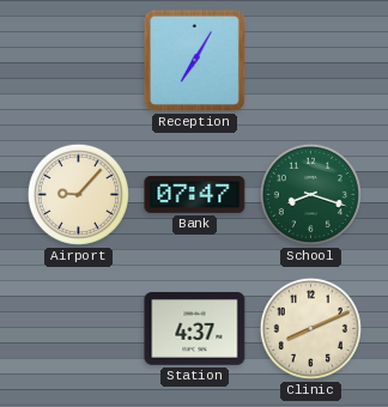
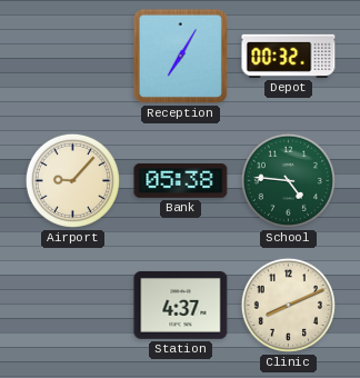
Depot: none -> 00:32 (289, 56)
Bank: 07:47 -> 05:38 (181, 181)
School: 8:18 -> 4:46 (288, 180)
